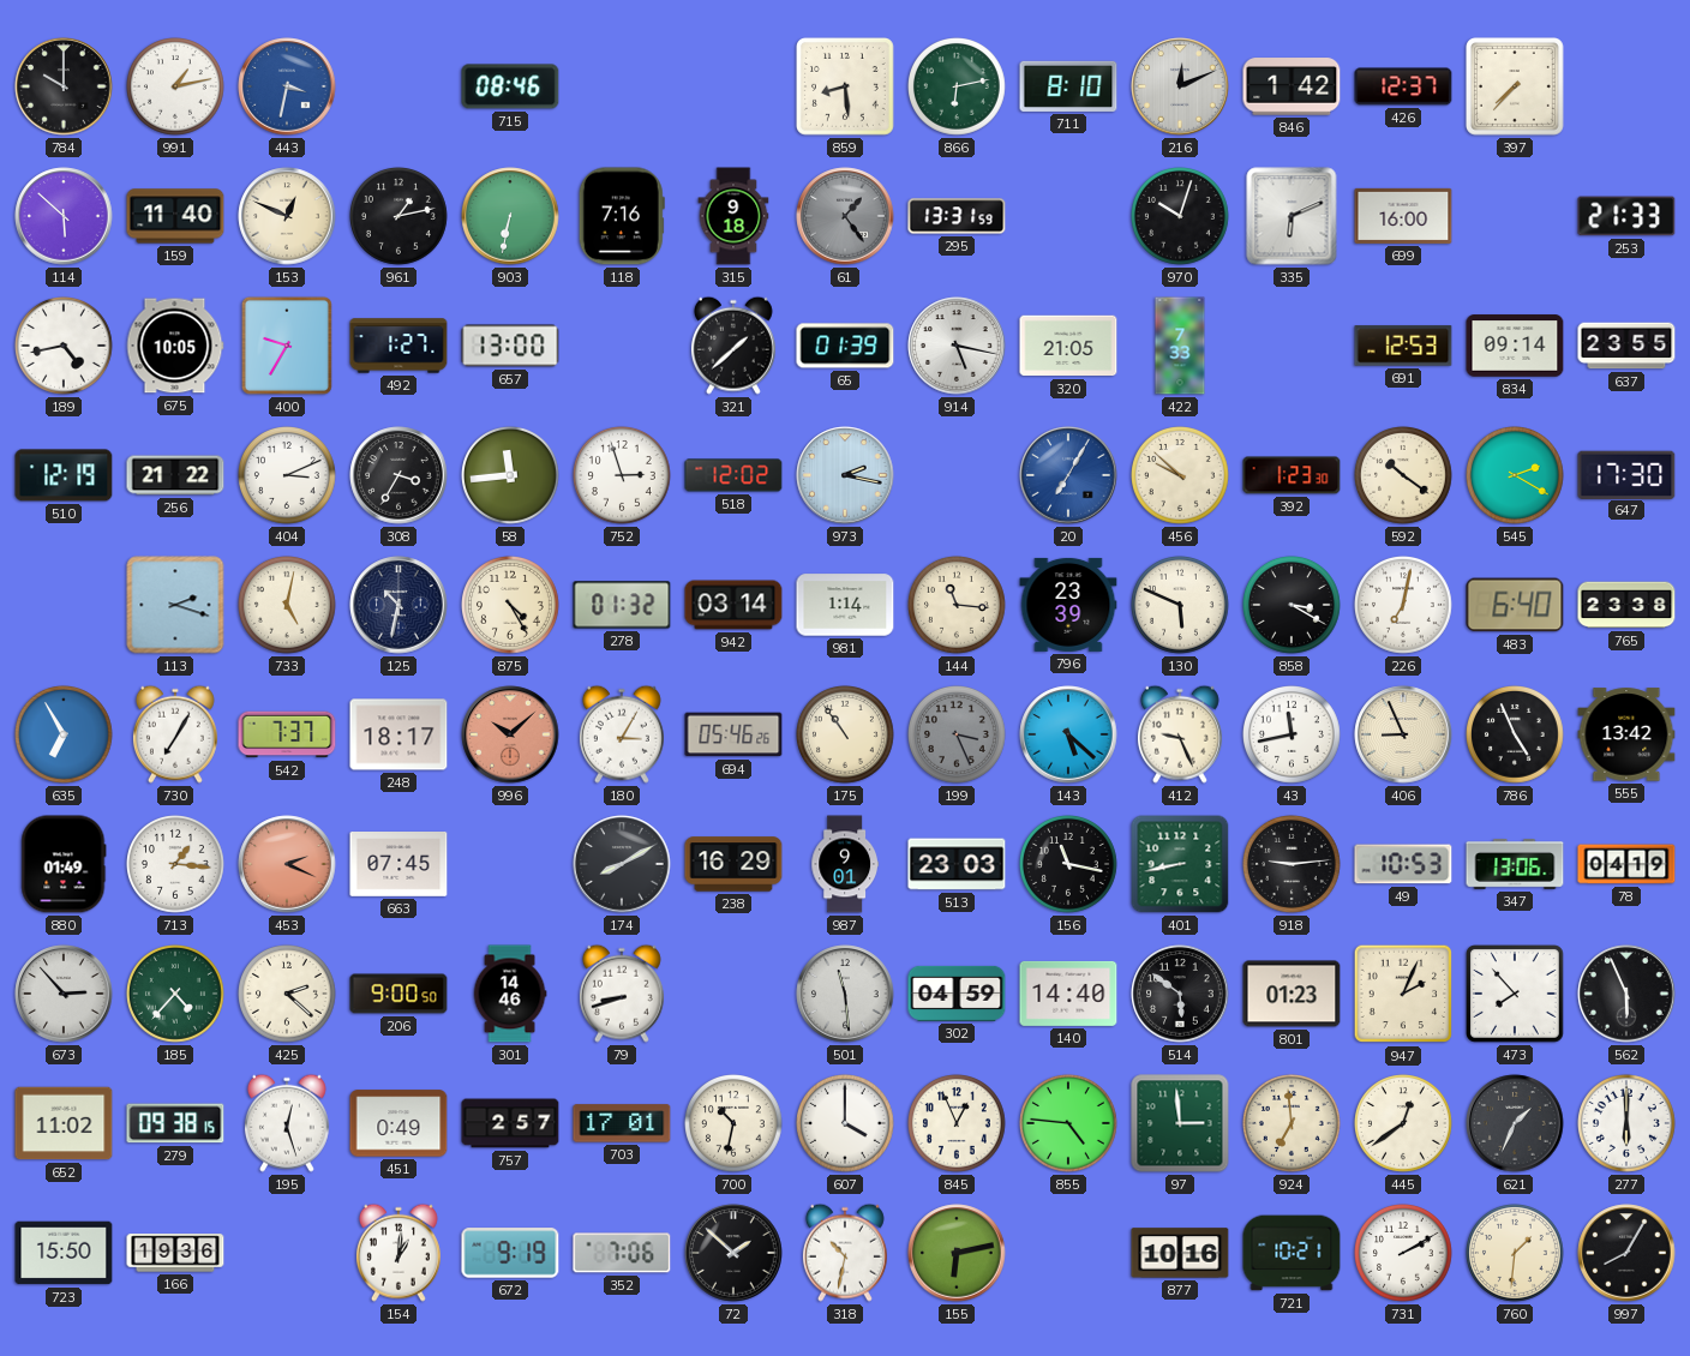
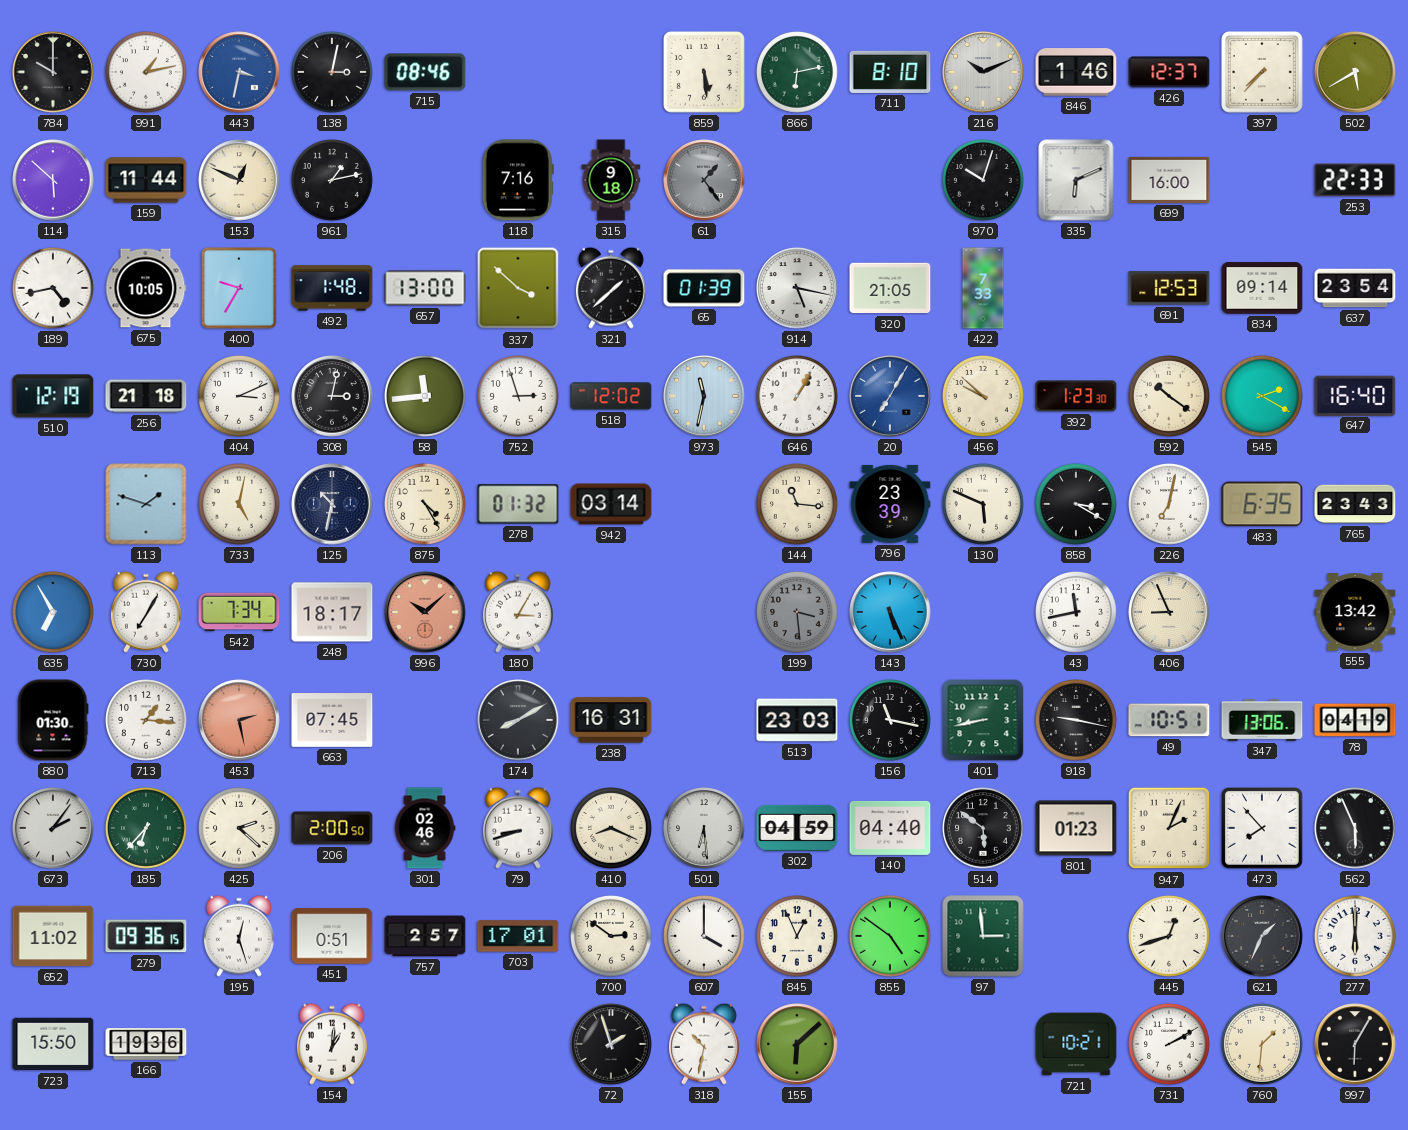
138: none -> 3:02 (333, 73)
859: 8:29 -> 5:29 (705, 73)
216: 12:11 -> 10:11 (983, 72)
846: 1:42 -> 1:46 (1076, 72)
502: none -> 5:40 (1355, 72)
159: 11:40 -> 11:44 (146, 180)
903: 6:32 -> none (510, 216)
295: 13:31 -> none (957, 216)
253: 21:33 -> 22:33 (1355, 180)
492: 1:27 -> 1:48 (332, 288)
337: none -> 3:52 (518, 288)
637: 23:55 -> 23:54 (1355, 288)
256: 21:22 -> 21:18 (146, 396)
308: 3:35 -> 3:02 (332, 396)
973: 2:17 -> 11:32 (704, 396)
646: none -> 1:05 (798, 397)
647: 17:30 -> 16:40 (1355, 395)
113: 2:18 -> 1:48 (146, 504)
981: 1:14 -> none (845, 605)
483: 6:40 -> 6:35 (1262, 504)
765: 23:38 -> 23:43 (1355, 504)
542: 7:37 -> 7:34 (239, 612)
694: 05:46 -> none (733, 734)
175: 10:54 -> none (846, 736)
199: 3:26 -> 3:29 (798, 613)
143: 5:22 -> 5:26 (890, 612)
412: 9:26 -> none (1180, 734)
786: 4:56 -> none (1516, 736)
880: 01:49 -> 01:30 (53, 720)
453: 2:19 -> 2:28 (239, 720)
238: 16:29 -> 16:31 (611, 720)
987: 9:01 -> none (845, 864)
918: 9:14 -> 9:17 (1077, 721)
49: 10:53 -> 10:51 (1169, 720)
673: 2:53 -> 2:06 (53, 828)
185: 4:37 -> 6:37 (147, 829)
206: 9:00 -> 2:00 (332, 828)
301: 14:46 -> 02:46 (425, 828)
410: none -> 8:19 (612, 829)
501: 11:29 -> 6:29 (704, 828)
140: 14:40 -> 04:40 (890, 828)
279: 09:38 -> 09:36 (146, 936)
451: 0:49 -> 0:51 (332, 936)
700: 10:32 -> 2:51 (612, 937)
855: 4:46 -> 4:51 (891, 937)
924: 6:59 -> none (1293, 1124)
445: 12:39 -> 12:42 (1170, 937)
672: 9:19 -> none (510, 1253)
352: 7:06 -> none (622, 1253)
72: 1:52 -> 1:57 (611, 1044)
155: 6:13 -> 6:08 (797, 1044)
877: 10:16 -> none (1180, 1253)
997: 8:05 -> 6:05 (1355, 1044)
